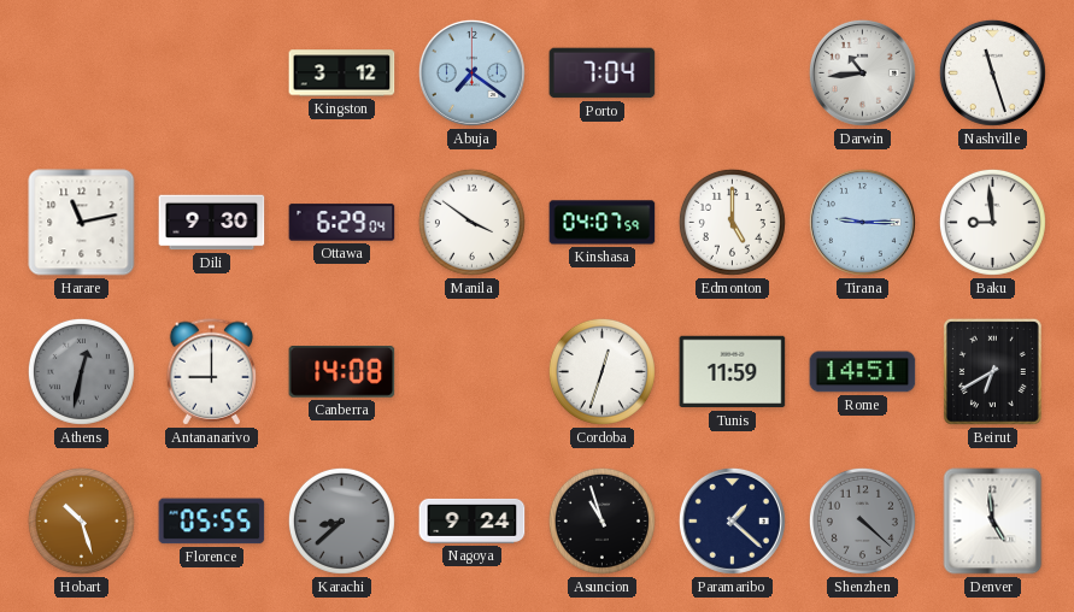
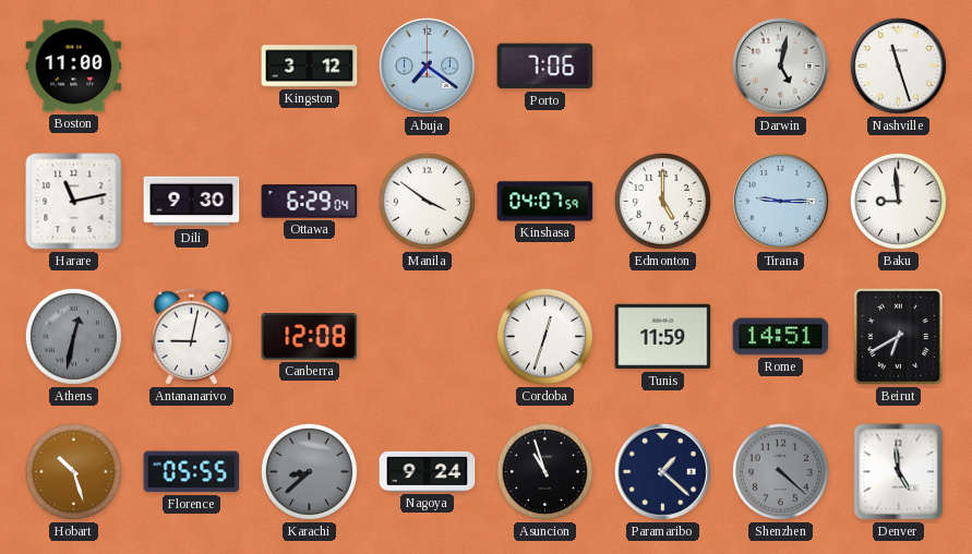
Boston: none -> 11:00 (74, 67)
Porto: 7:04 -> 7:06 (545, 67)
Darwin: 10:44 -> 5:02 (780, 65)
Antananarivo: 9:00 -> 9:02 (192, 337)
Canberra: 14:08 -> 12:08 (310, 337)
